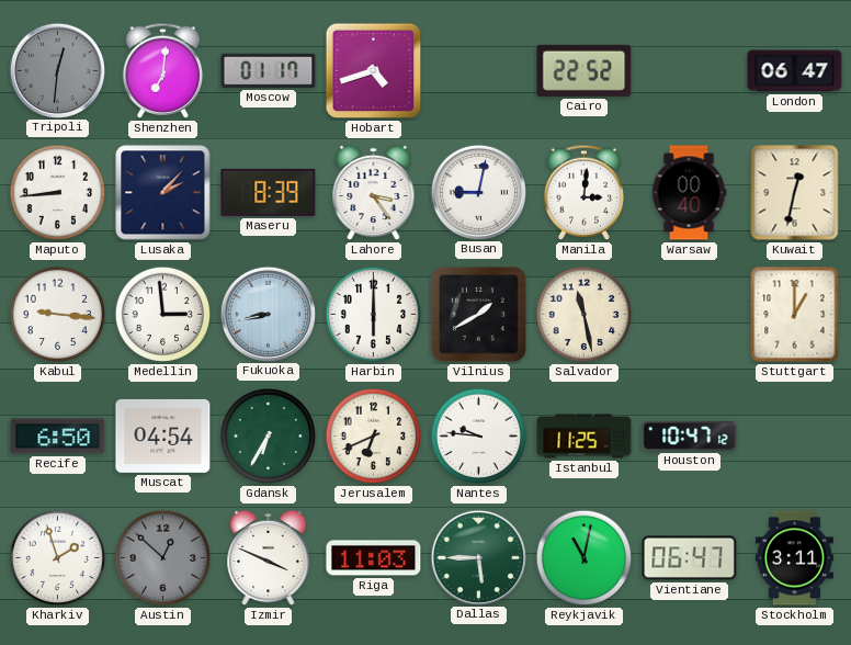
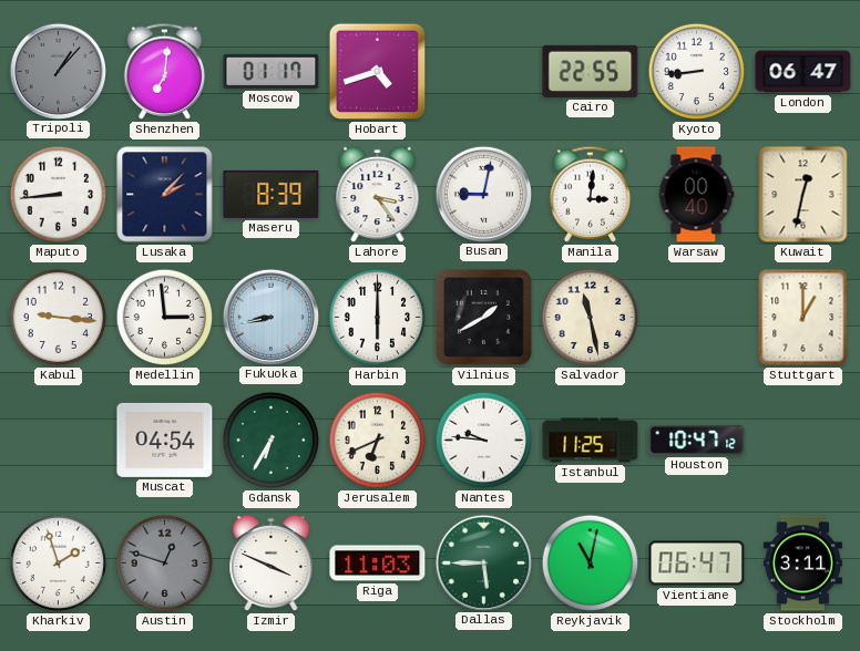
Tripoli: 12:31 -> 1:07 (58, 71)
Cairo: 22:52 -> 22:55 (591, 71)
Kyoto: none -> 8:44 (697, 72)
Recife: 6:50 -> none (58, 437)
Austin: 12:52 -> 12:48 (165, 564)
